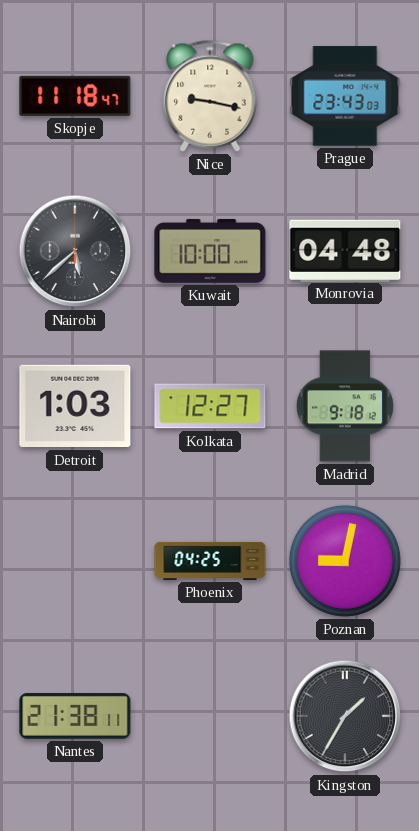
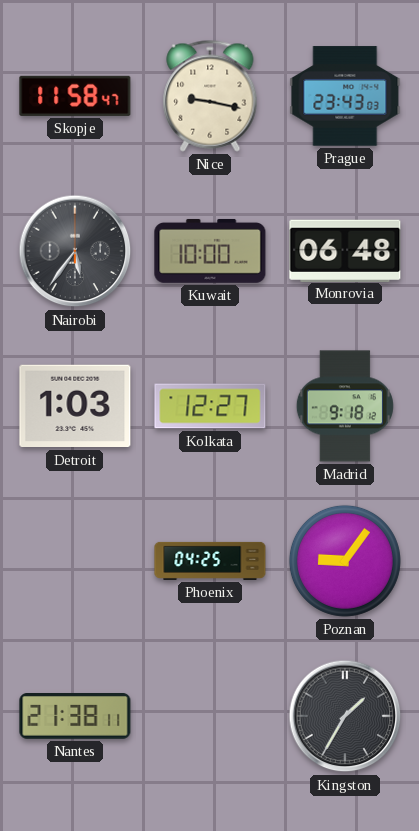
Skopje: 11:18 -> 11:58 (75, 96)
Nairobi: 5:38 -> 5:36 (75, 251)
Monrovia: 04:48 -> 06:48 (345, 250)
Poznan: 9:02 -> 9:06 (345, 561)
